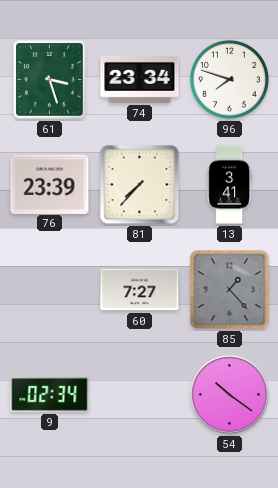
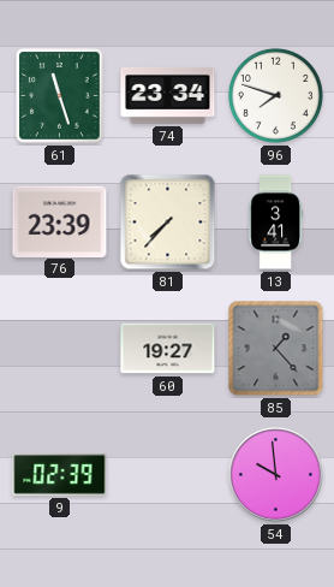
61: 3:27 -> 11:27 (60, 96)
60: 7:27 -> 19:27 (168, 349)
9: 02:34 -> 02:39 (60, 475)
54: 10:21 -> 9:59 (276, 475)
